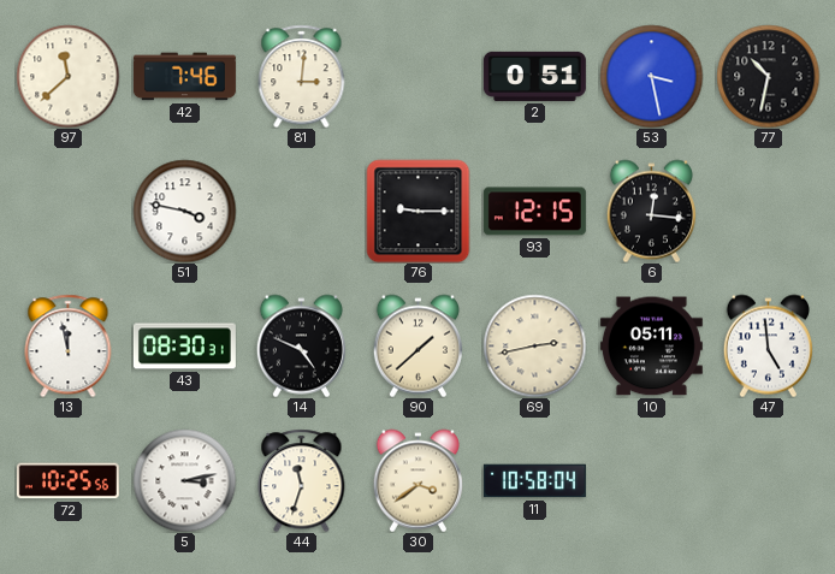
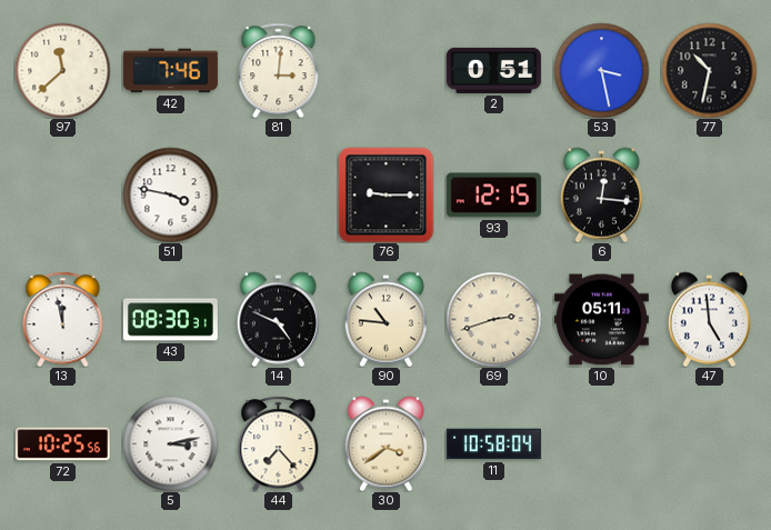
90: 1:38 -> 10:46 (385, 319)
69: 2:43 -> 2:42 (493, 319)
44: 11:33 -> 7:23 (279, 443)
